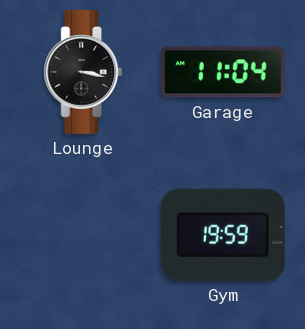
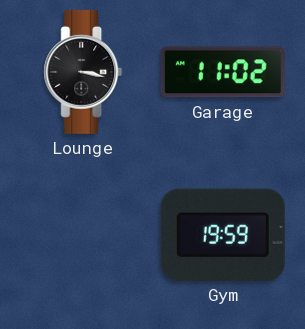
Garage: 11:04 -> 11:02 (223, 72)
